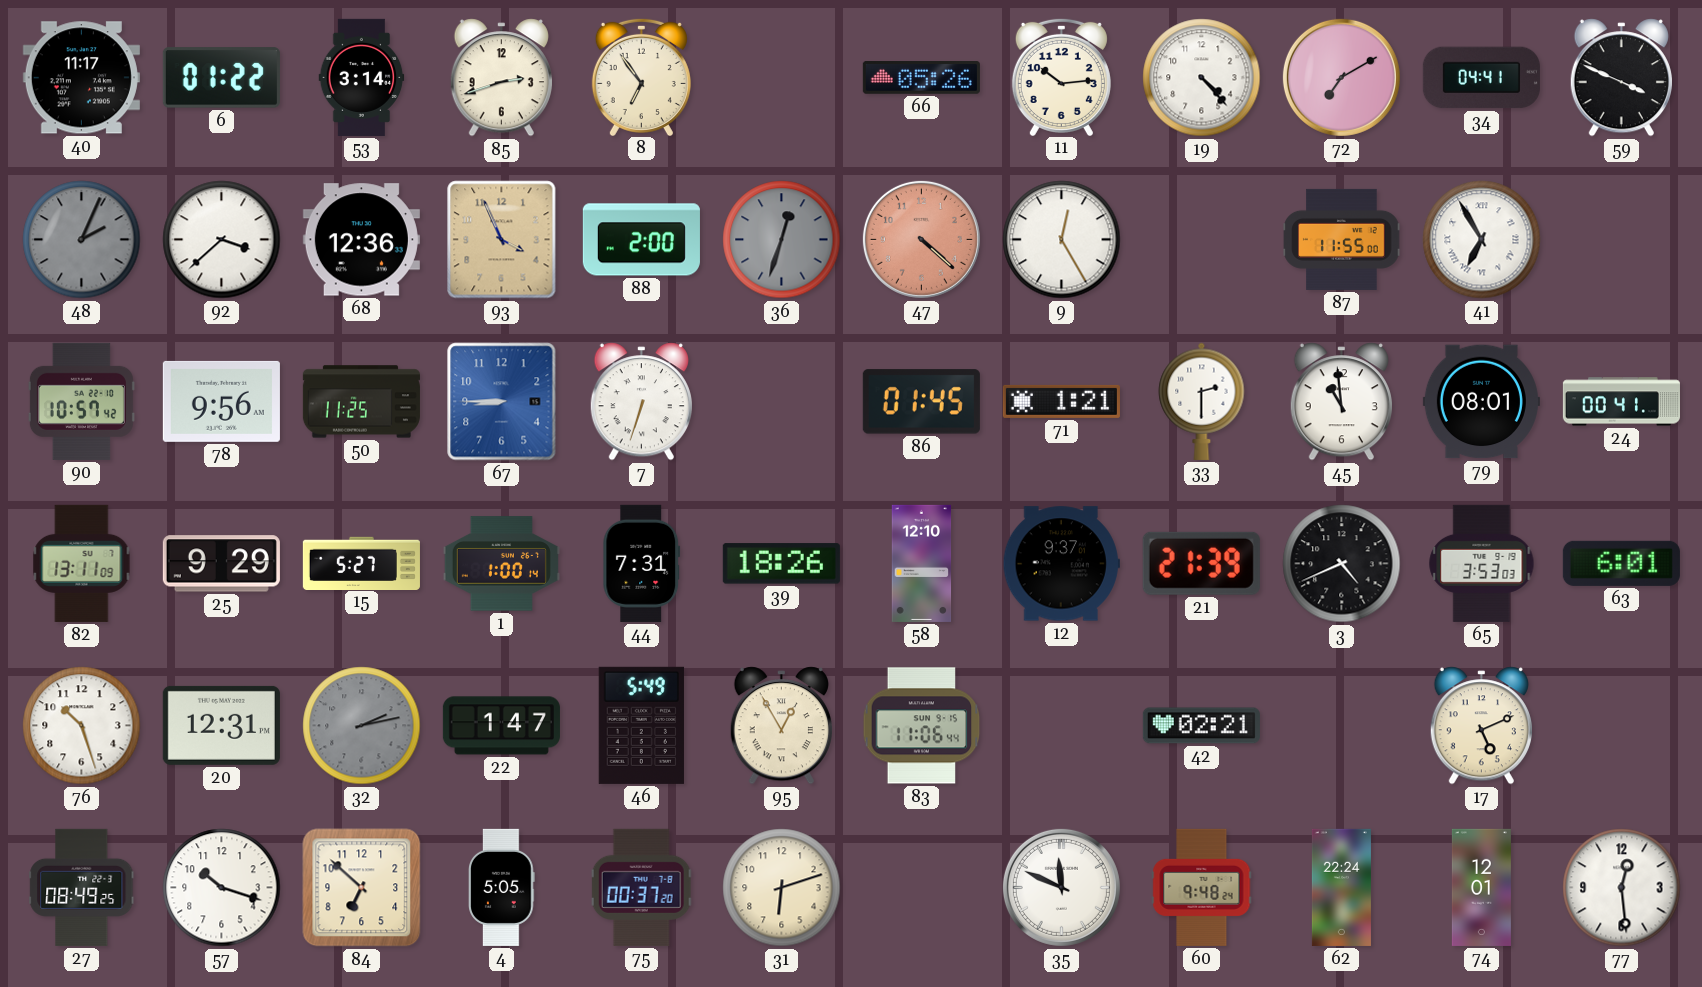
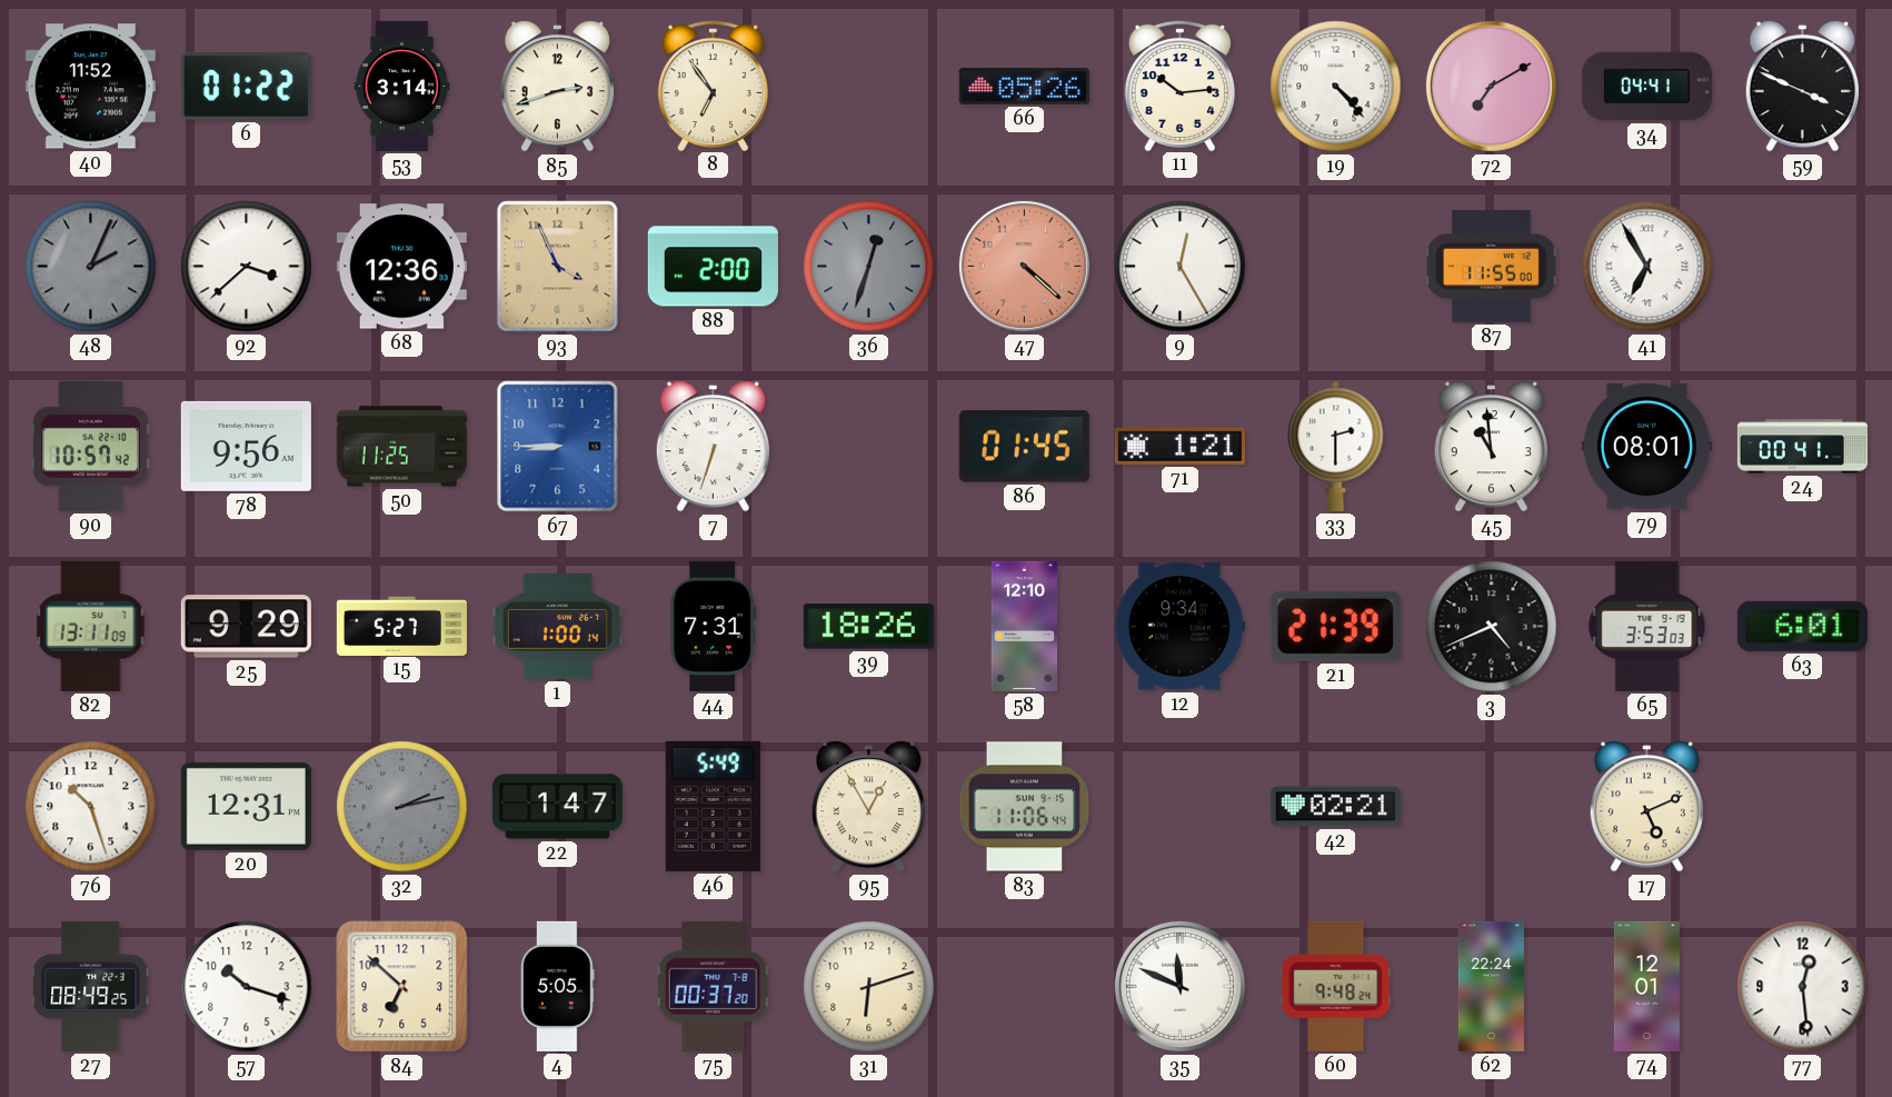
40: 11:17 -> 11:52 (90, 87)
12: 9:37 -> 9:34 (1179, 627)
